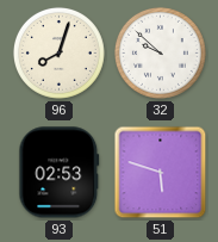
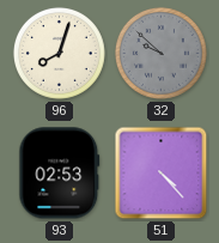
32 dial: white -> grey (160, 53)
51: 5:48 -> 4:23 (162, 174)
